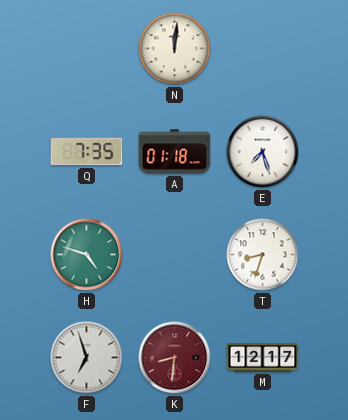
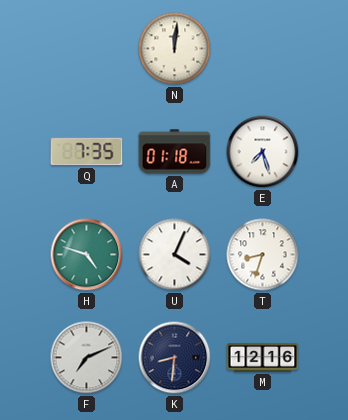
U: none -> 4:04 (175, 255)
F: 6:57 -> 7:11 (87, 358)
K dial: burgundy -> navy (175, 358)
M: 12:17 -> 12:16 (263, 357)
